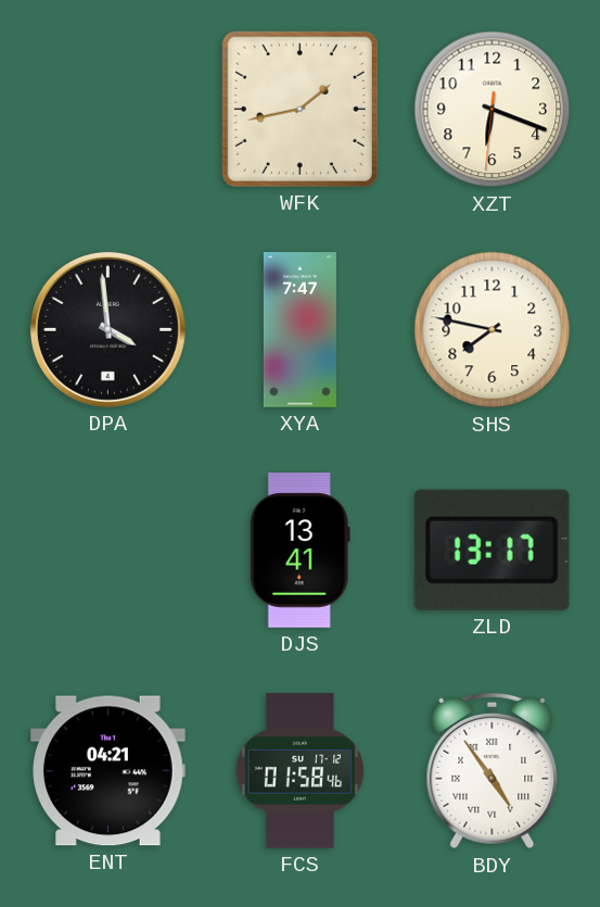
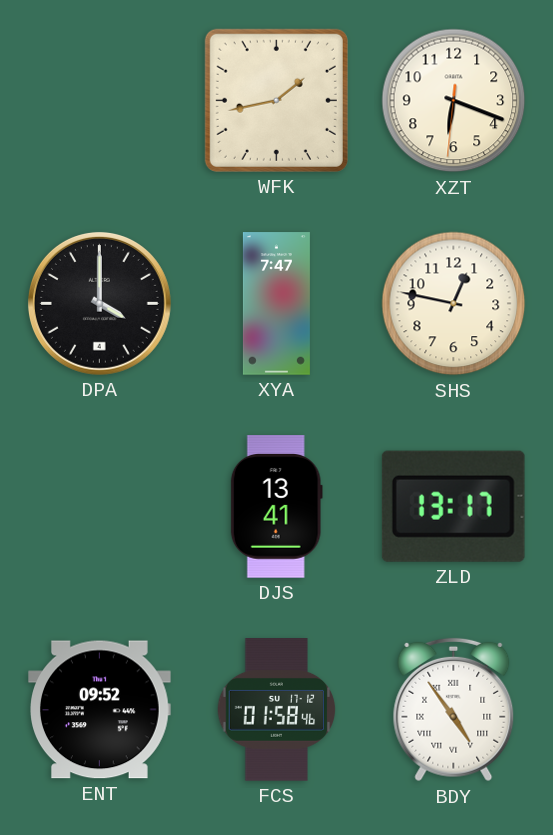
DPA: 3:59 -> 4:00 (99, 303)
SHS: 7:47 -> 12:47 (454, 304)
ENT: 04:21 -> 09:52 (100, 710)
